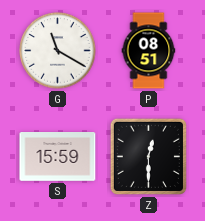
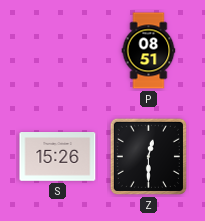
G: 11:20 -> none (58, 51)
S: 15:59 -> 15:26 (58, 157)
